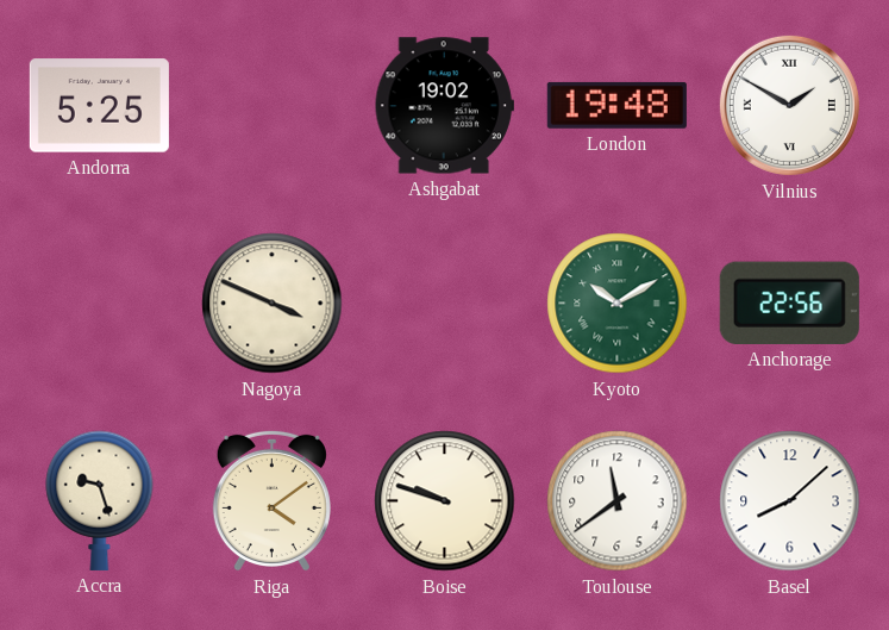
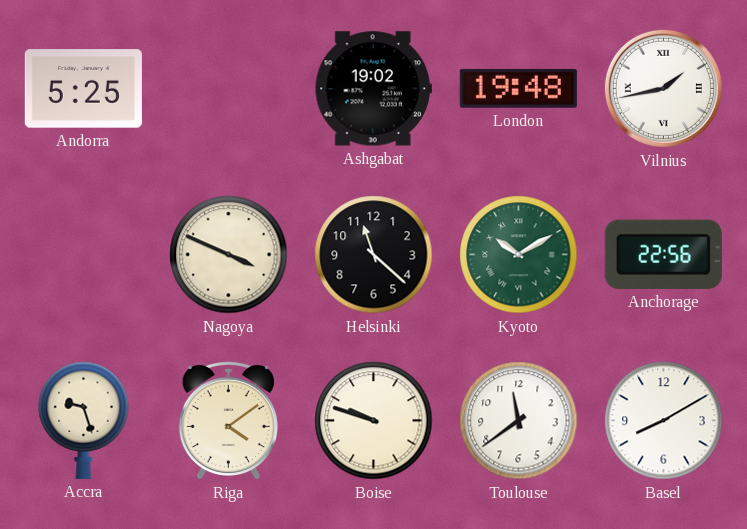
Vilnius: 1:50 -> 1:43 (663, 88)
Helsinki: none -> 11:22 (374, 255)
Basel: 8:08 -> 8:10 (664, 421)
